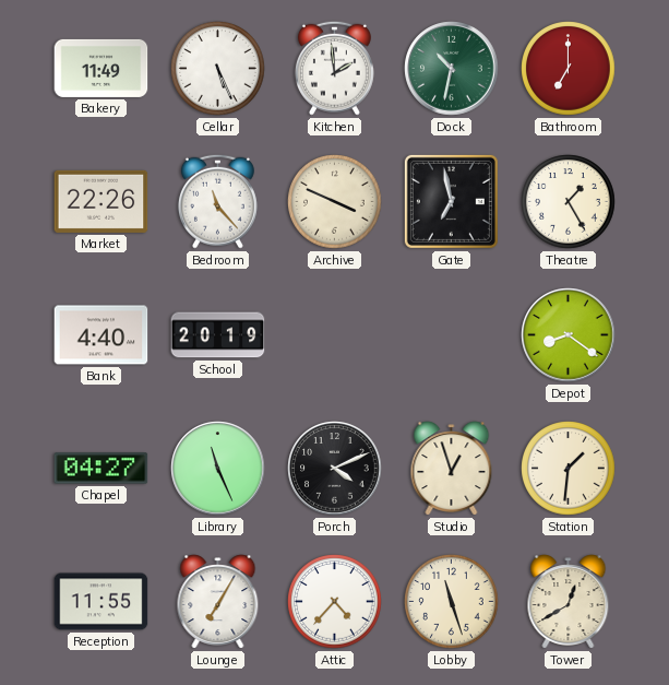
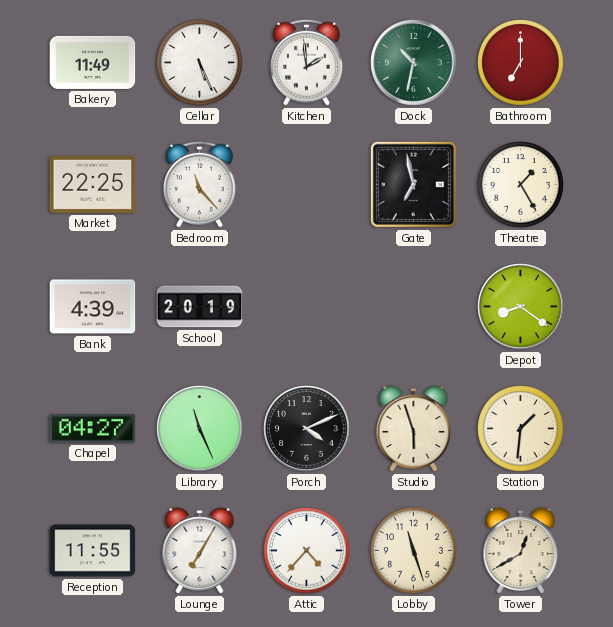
Market: 22:26 -> 22:25 (93, 184)
Archive: 3:49 -> none (335, 202)
Bank: 4:40 -> 4:39 (93, 307)
Studio: 12:57 -> 5:57 (414, 429)
